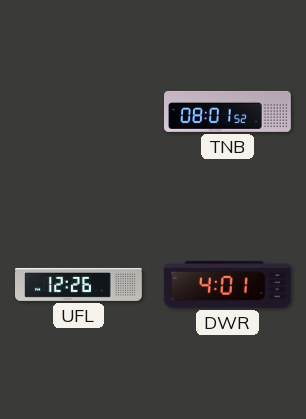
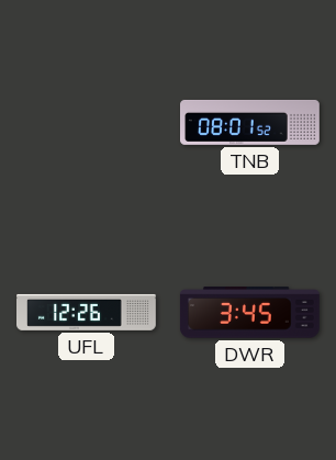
DWR: 4:01 -> 3:45 (249, 313)
